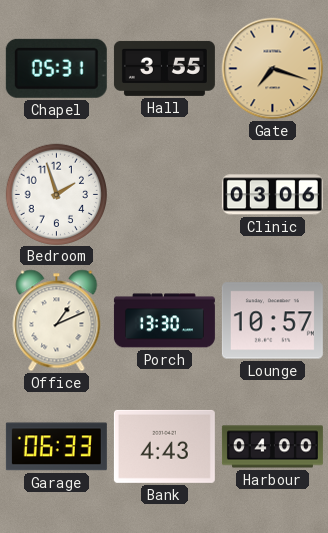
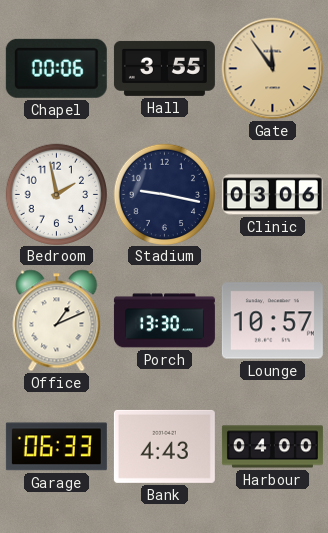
Chapel: 05:31 -> 00:06 (56, 68)
Gate: 7:18 -> 11:54 (273, 69)
Bedroom: 1:57 -> 1:58 (56, 194)
Stadium: none -> 9:17 (164, 194)
